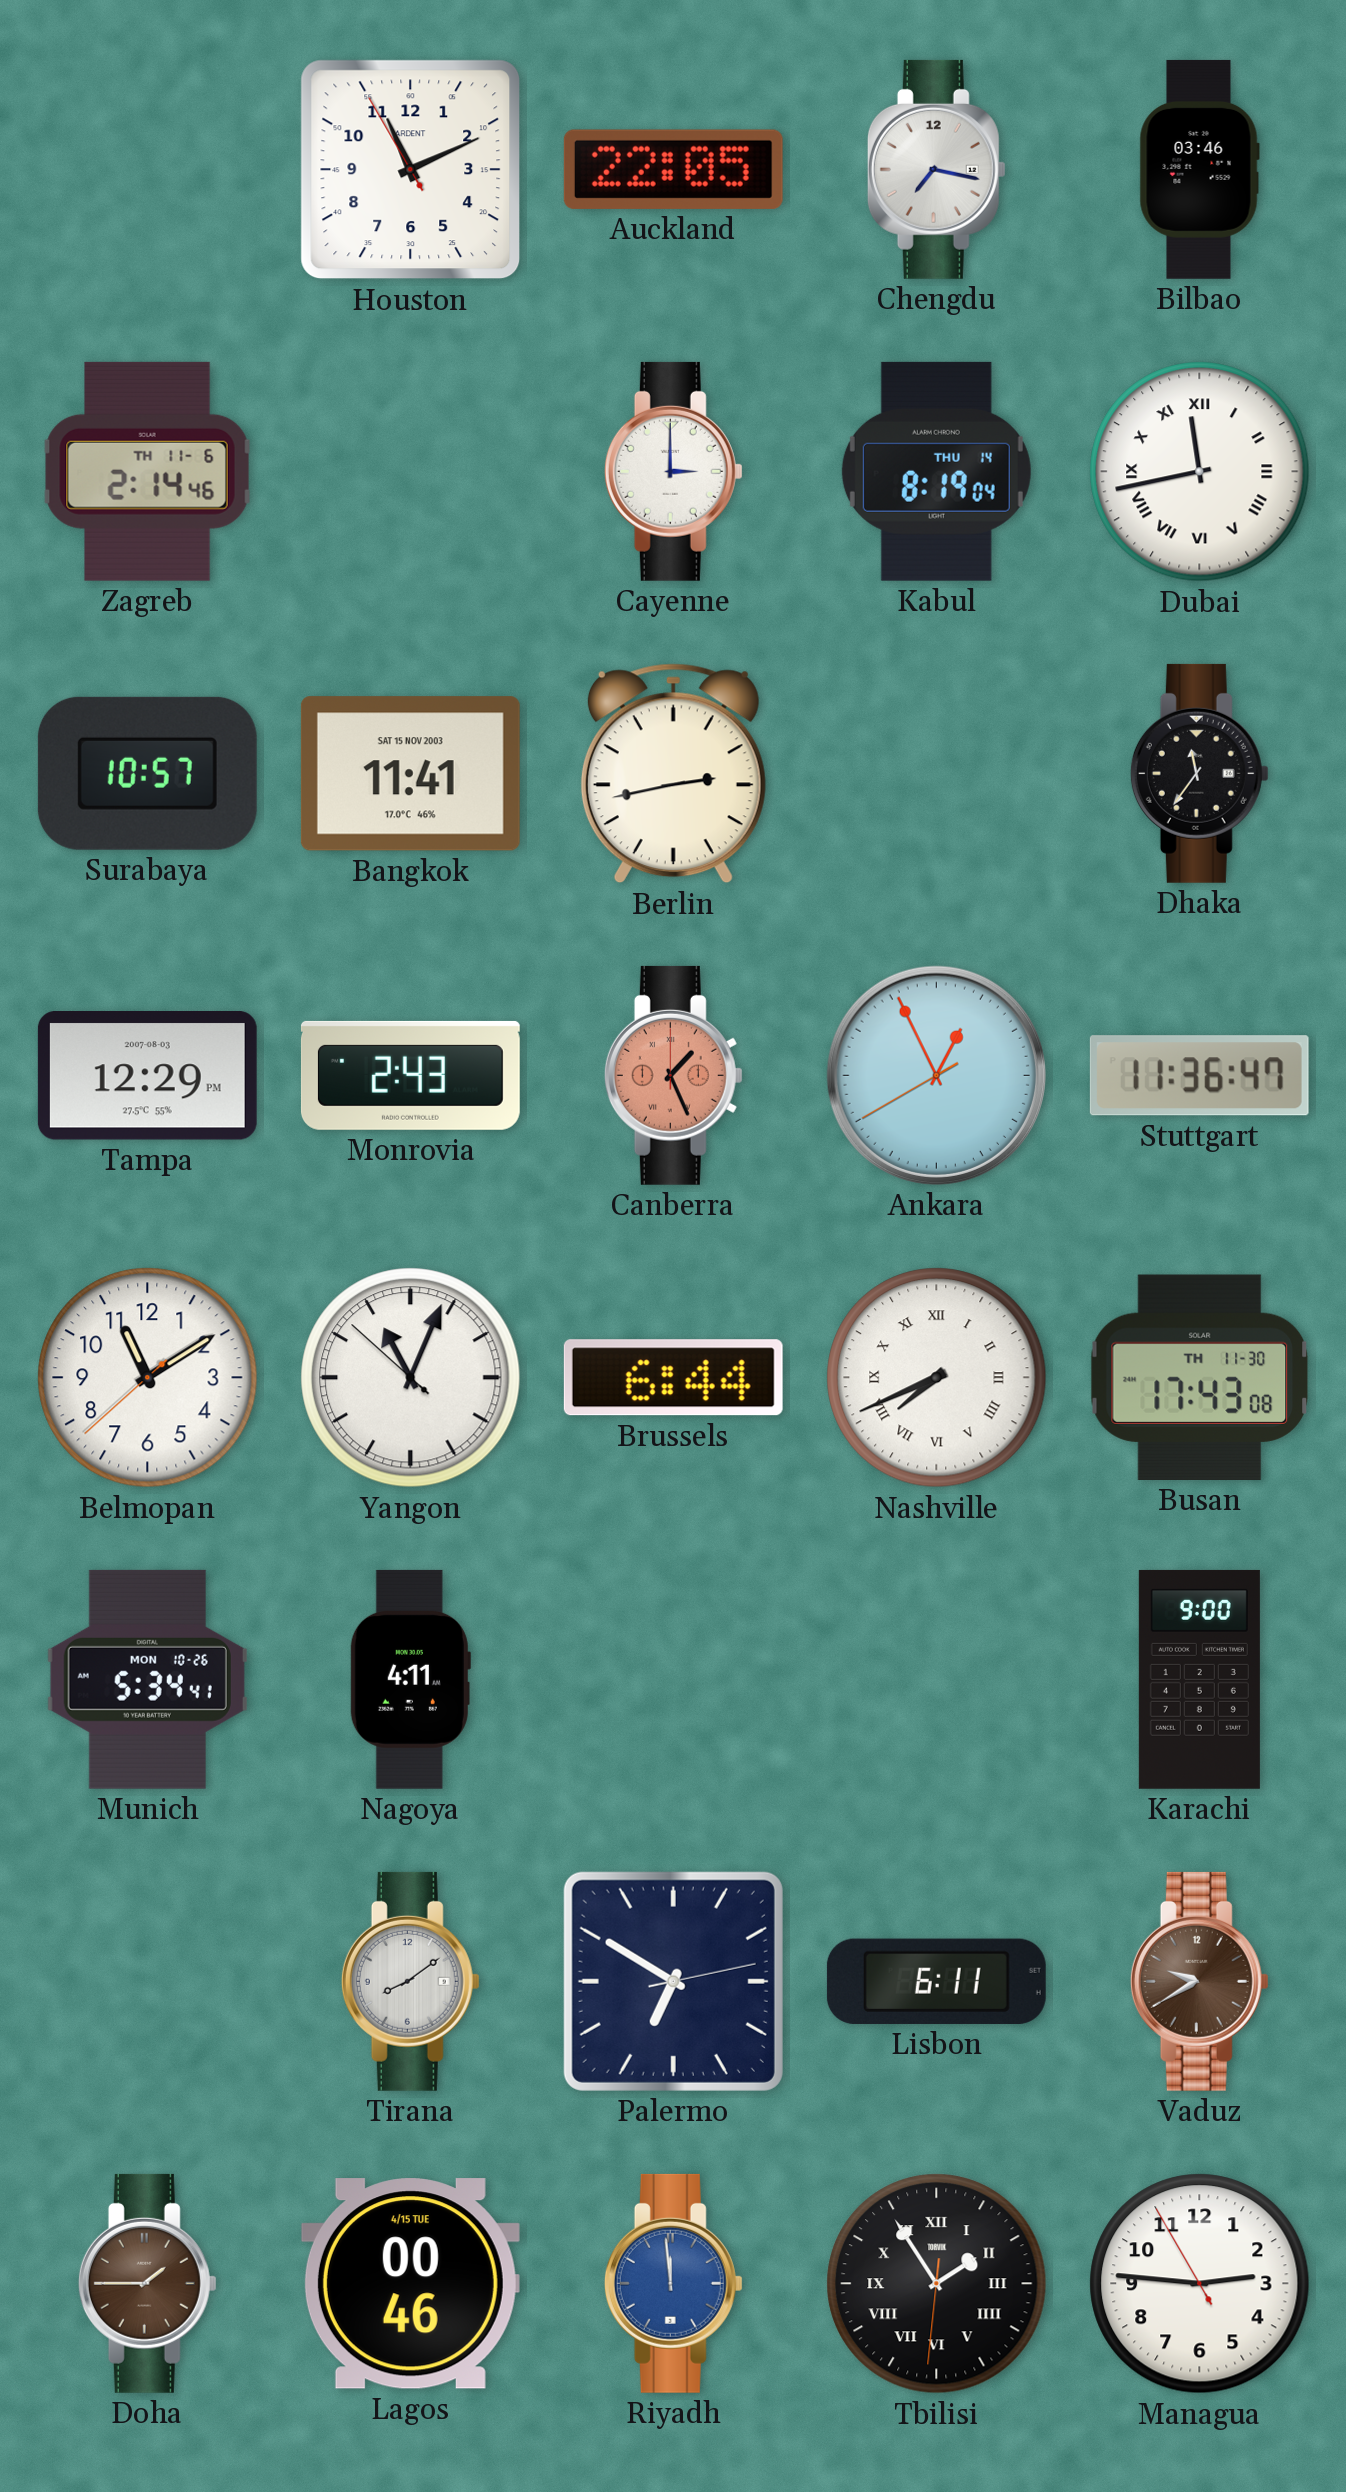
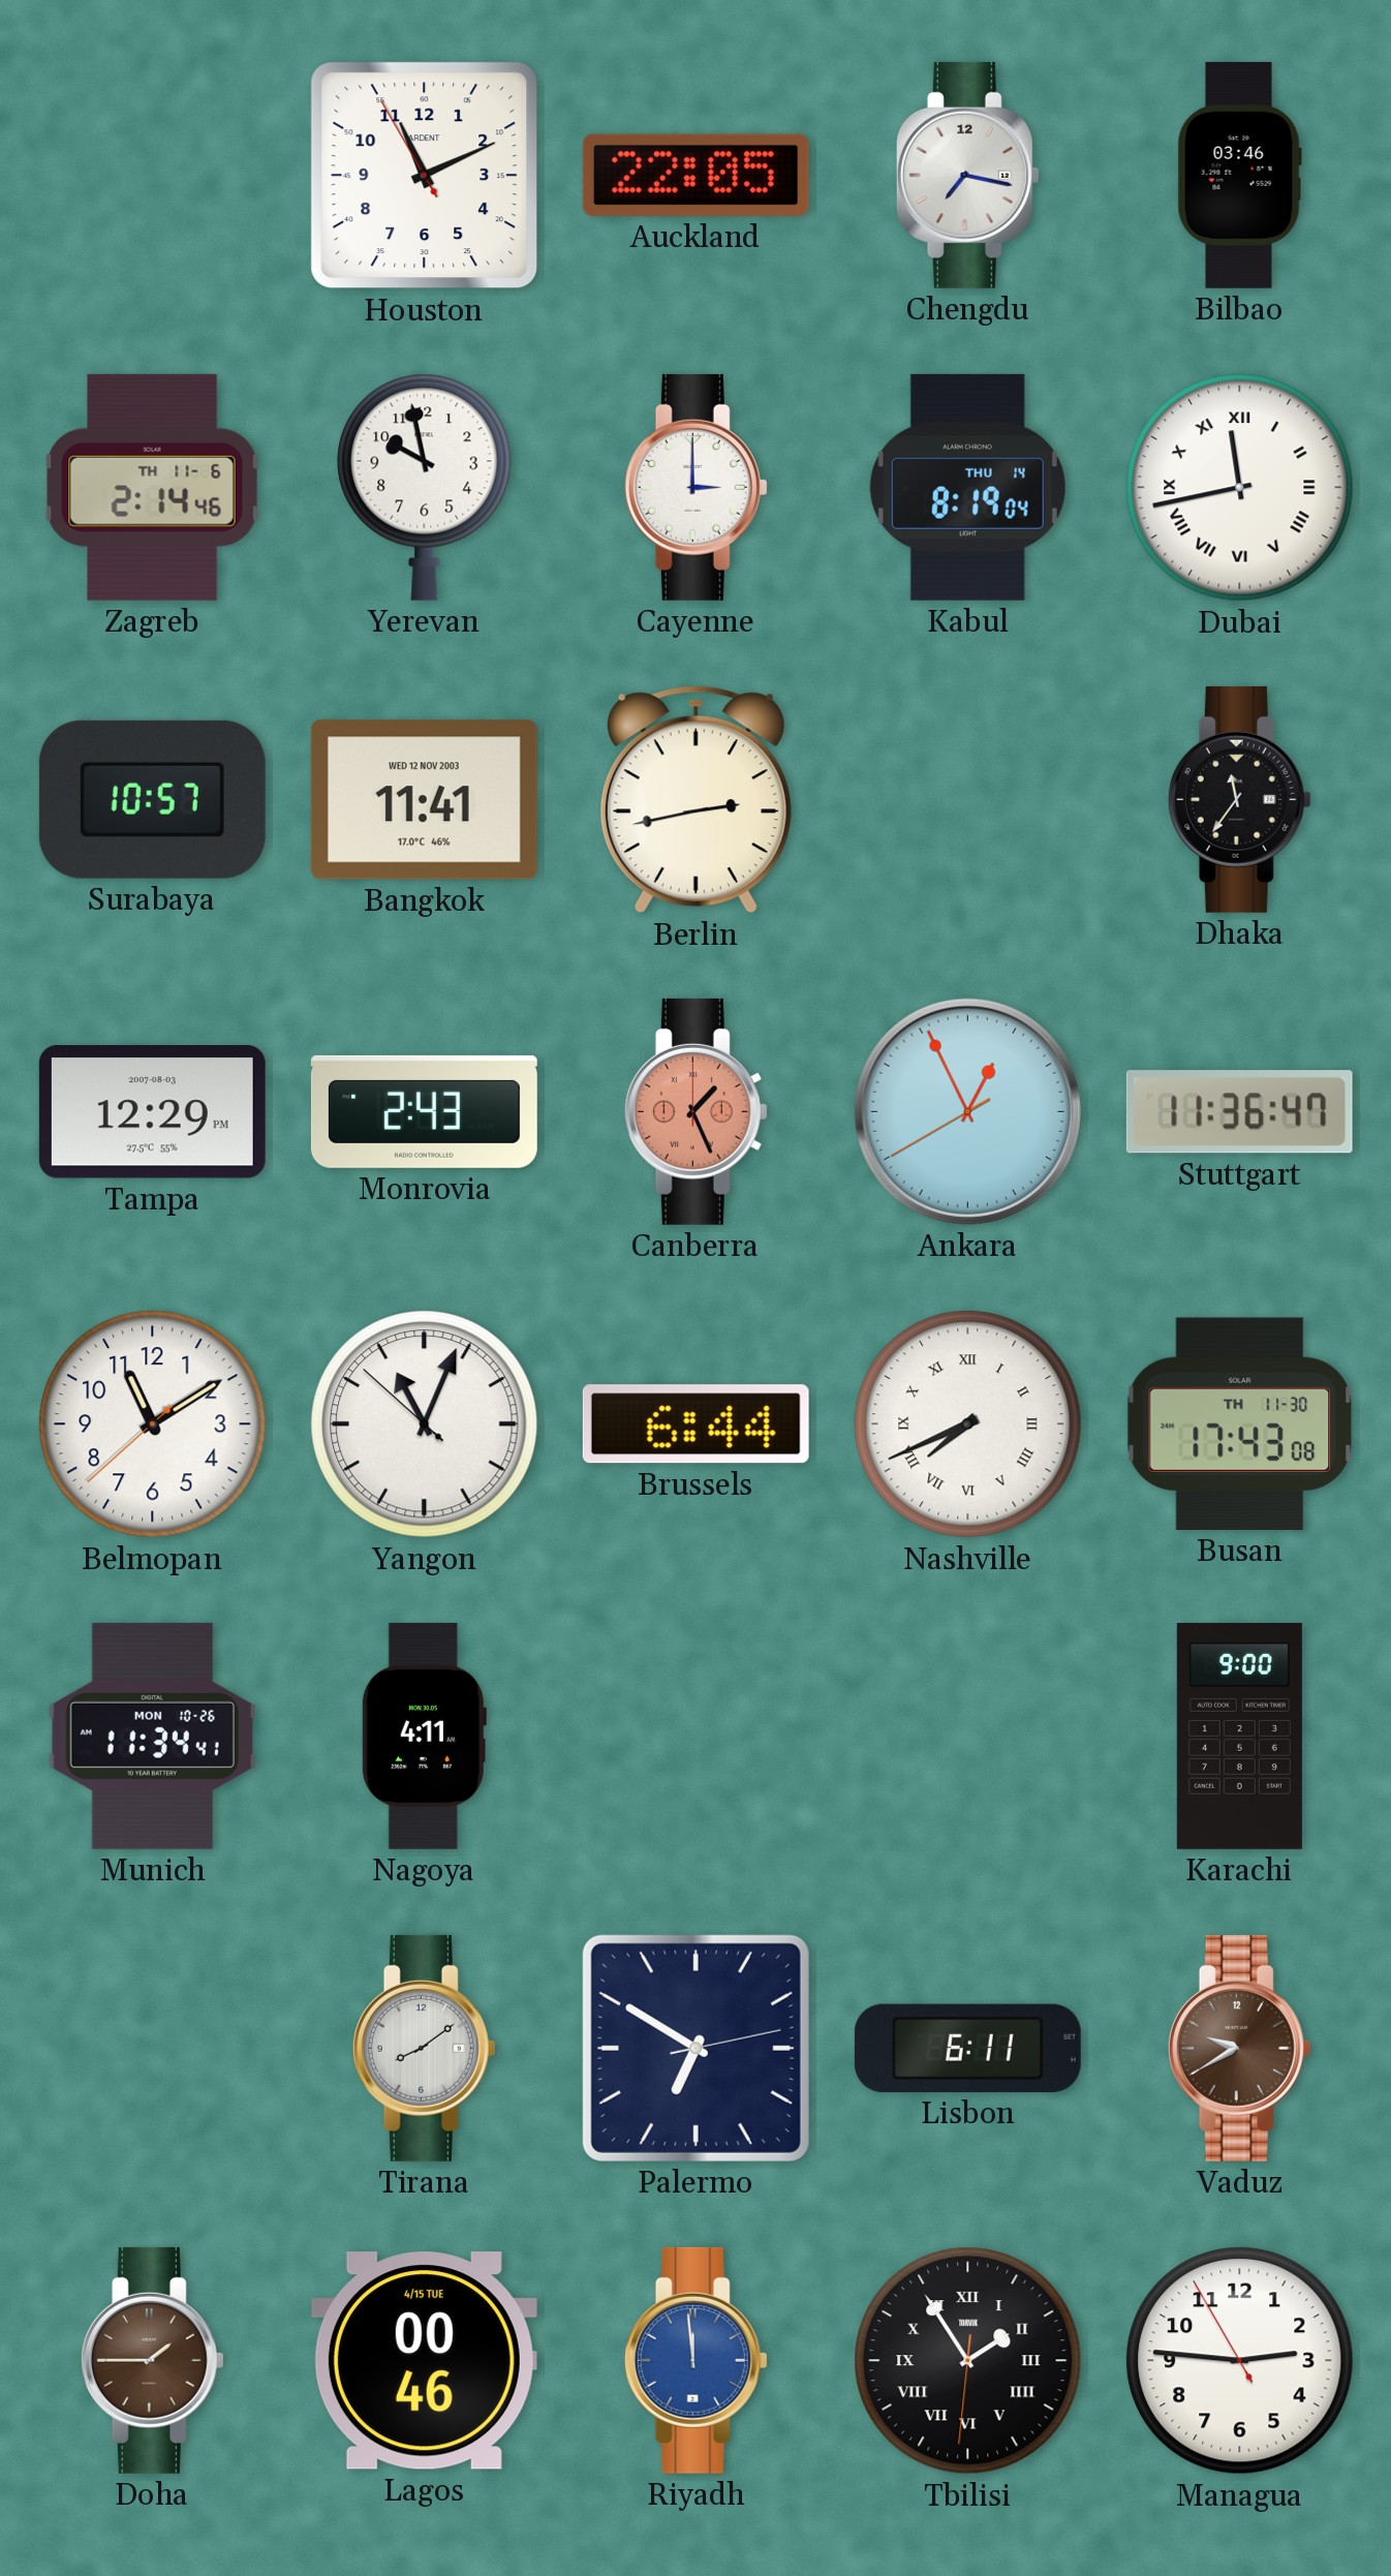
Yerevan: none -> 9:58 (425, 487)
Bangkok date: SAT 15 NOV 2003 -> WED 12 NOV 2003 (424, 800)
Munich: 5:34 -> 11:34 (152, 1736)
